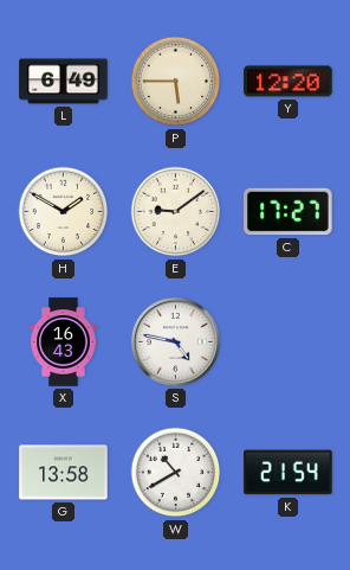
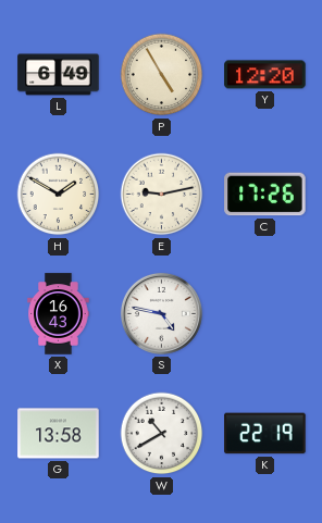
P: 5:45 -> 4:55 (162, 75)
E: 9:09 -> 9:13 (162, 195)
C: 17:27 -> 17:26 (265, 195)
K: 21:54 -> 22:19 (265, 434)
